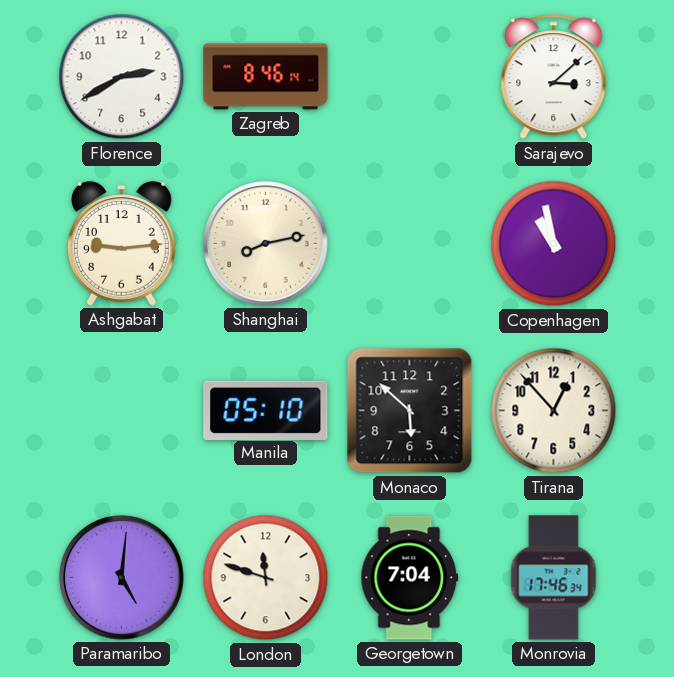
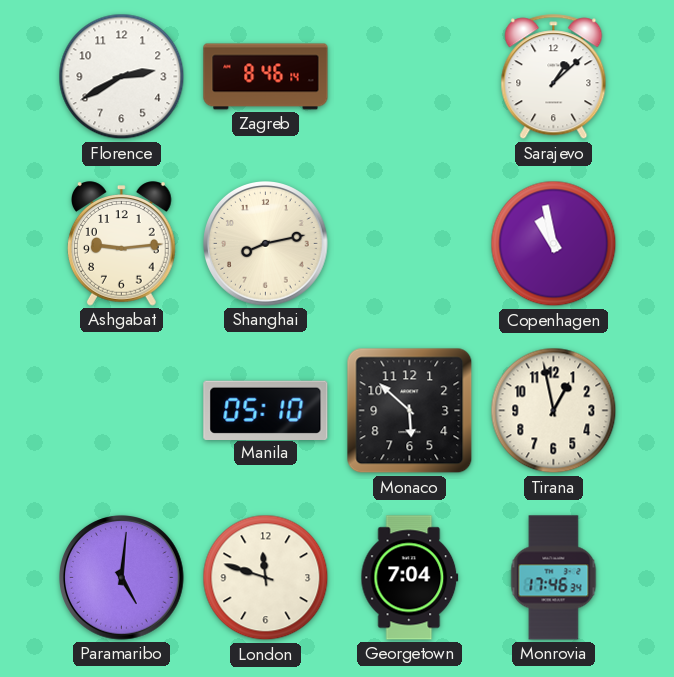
Sarajevo: 3:08 -> 1:08 (554, 77)
Tirana: 12:53 -> 12:58 (554, 411)
